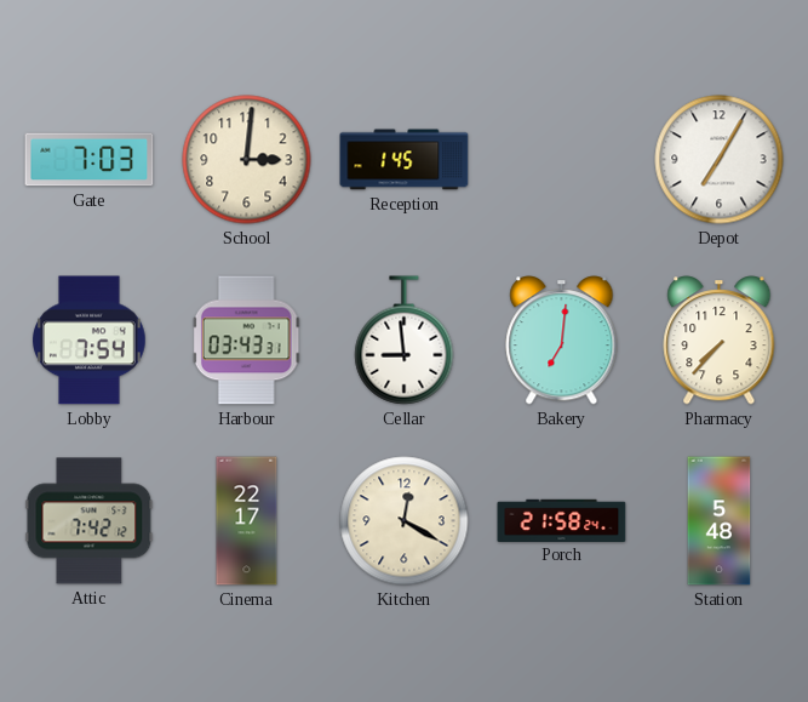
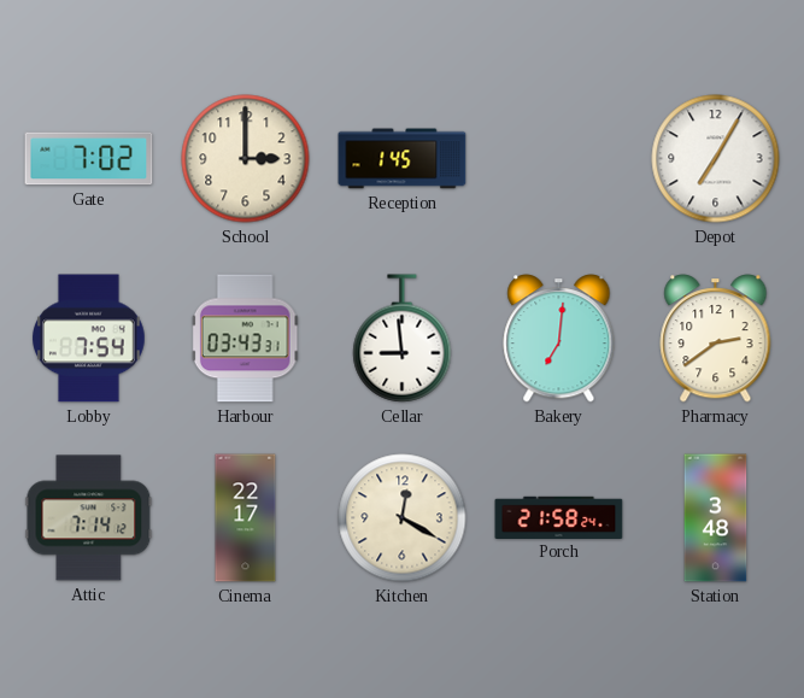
Gate: 7:03 -> 7:02 (89, 159)
School: 3:01 -> 3:00 (246, 159)
Pharmacy: 7:37 -> 2:39 (716, 339)
Attic: 7:42 -> 7:14 (89, 518)
Station: 5:48 -> 3:48 (716, 518)
